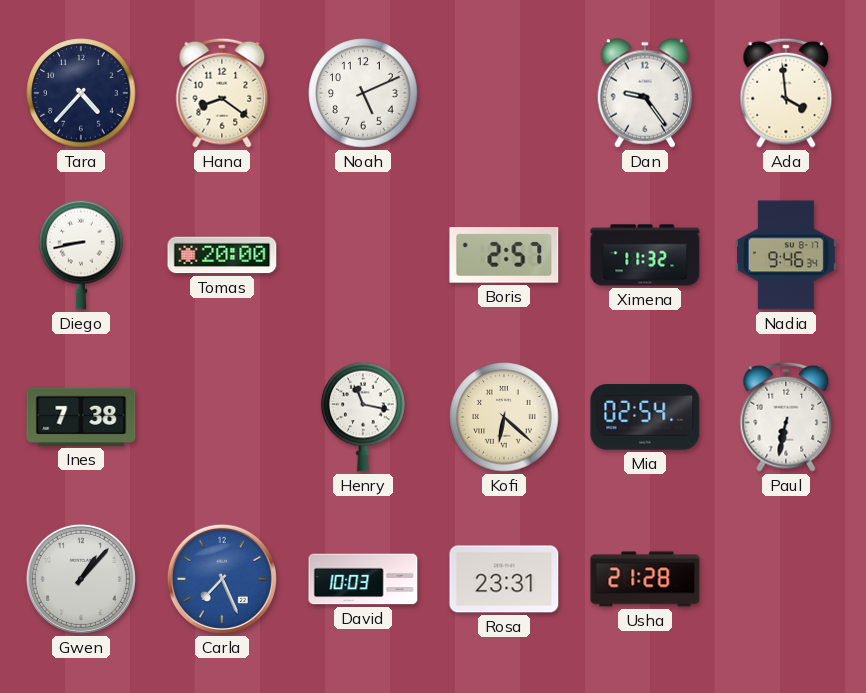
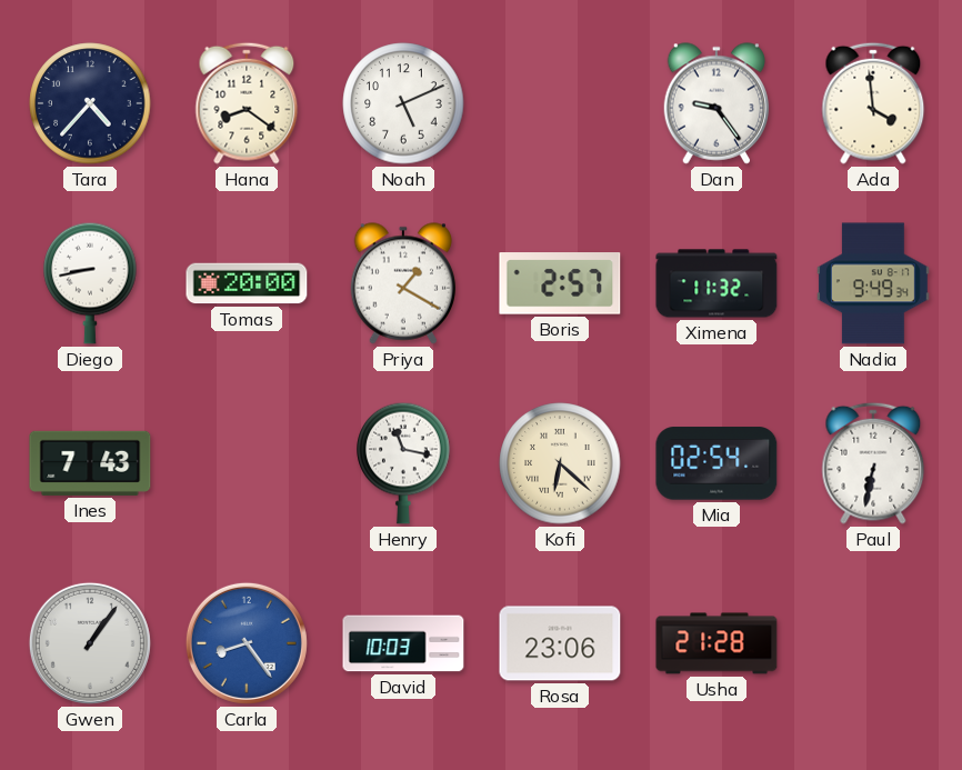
Priya: none -> 1:20 (403, 283)
Nadia: 9:46 -> 9:49 (873, 283)
Ines: 7:38 -> 7:43 (90, 463)
Gwen: 1:07 -> 1:06 (90, 643)
Carla: 7:26 -> 8:24 (247, 643)
Rosa: 23:31 -> 23:06 (560, 643)
